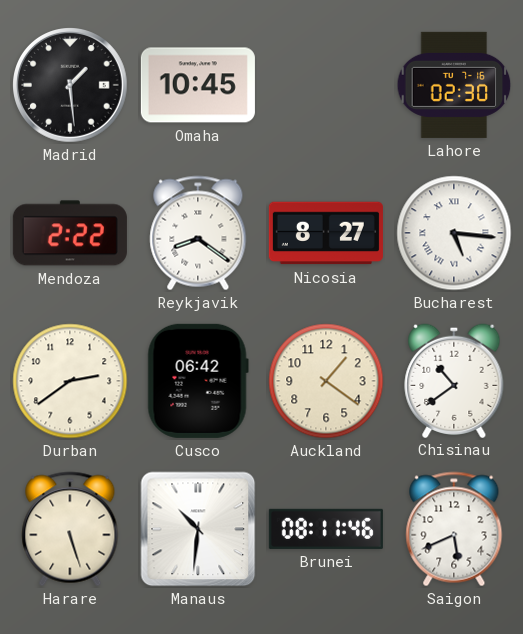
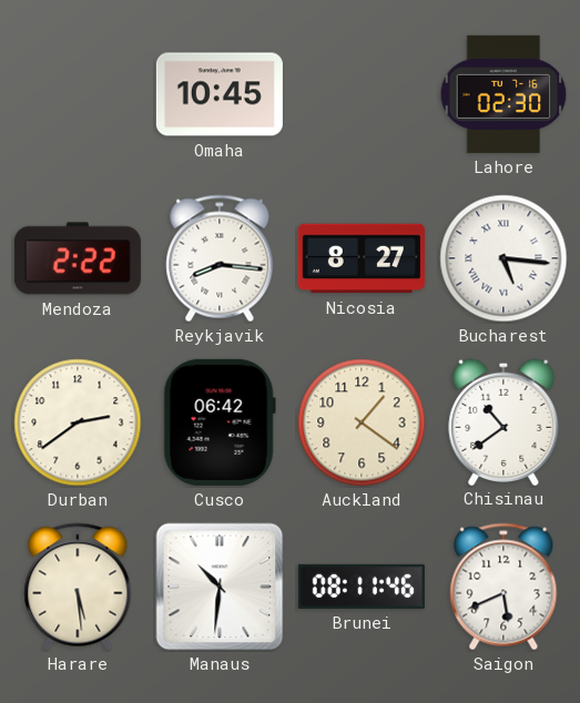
Madrid: 1:29 -> none (71, 86)
Reykjavik: 8:21 -> 8:16 (220, 258)
Harare: 5:27 -> 5:29 (78, 587)
